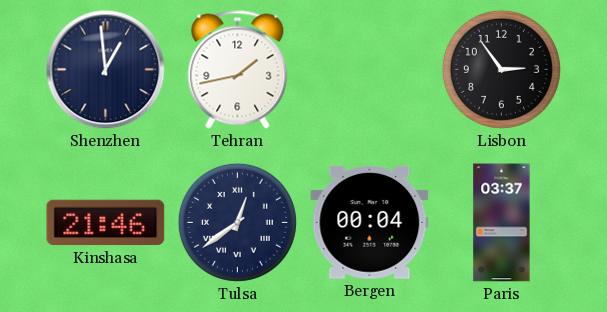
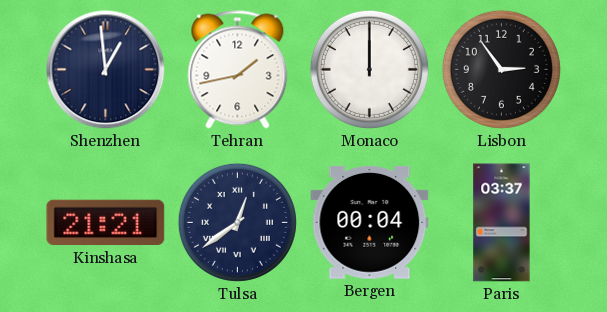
Monaco: none -> 12:00 (369, 69)
Kinshasa: 21:46 -> 21:21 (106, 223)
